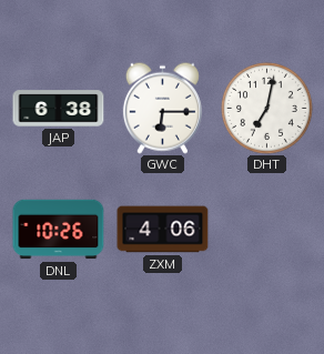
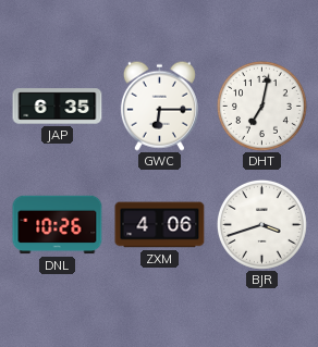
JAP: 6:38 -> 6:35 (58, 107)
BJR: none -> 3:42 (261, 224)
